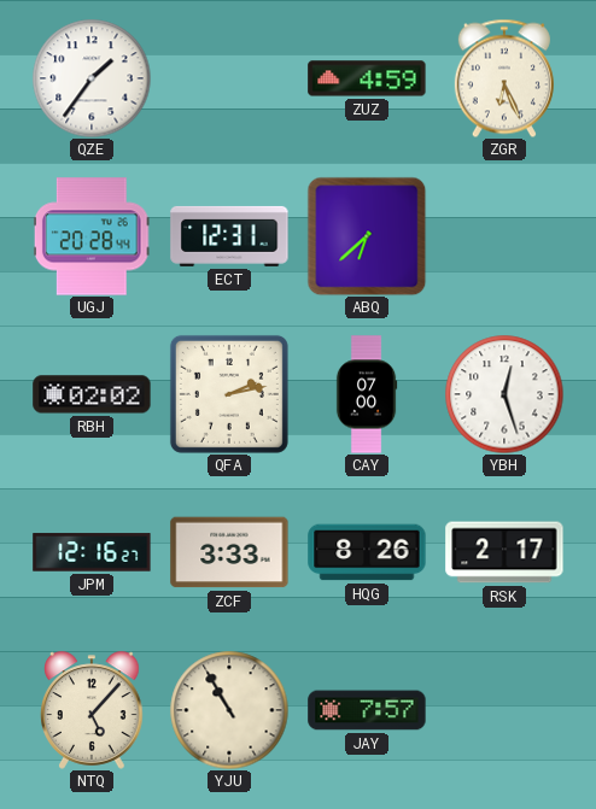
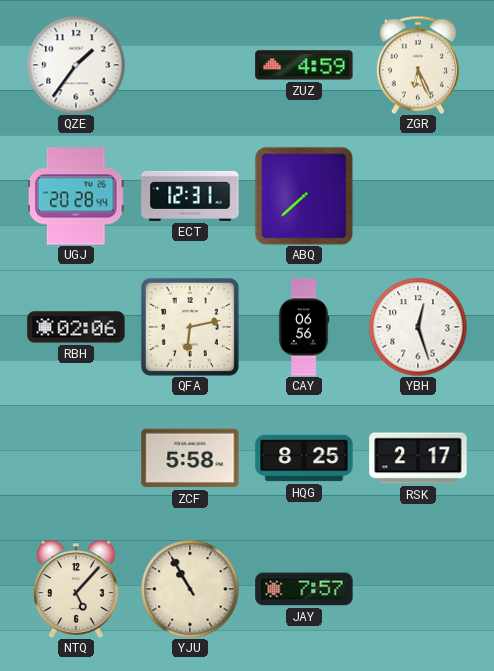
ABQ: 6:38 -> 7:38 (304, 196)
RBH: 02:02 -> 02:06 (76, 327)
QFA: 2:13 -> 6:13 (190, 327)
CAY: 07:00 -> 06:56 (304, 327)
JPM: 12:16 -> none (92, 552)
ZCF: 3:33 -> 5:58 (190, 458)
HQG: 8:26 -> 8:25 (304, 458)
